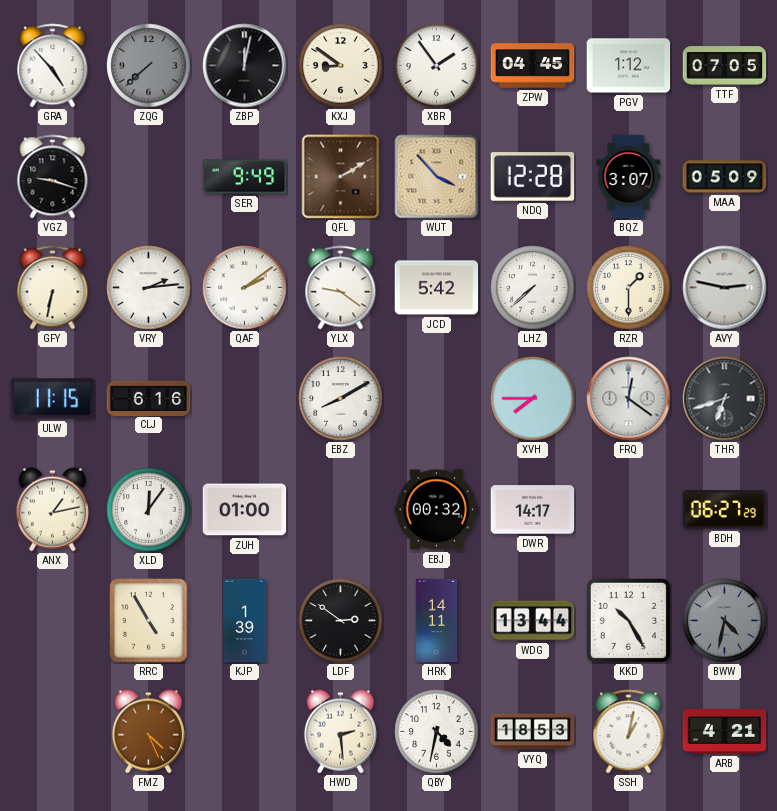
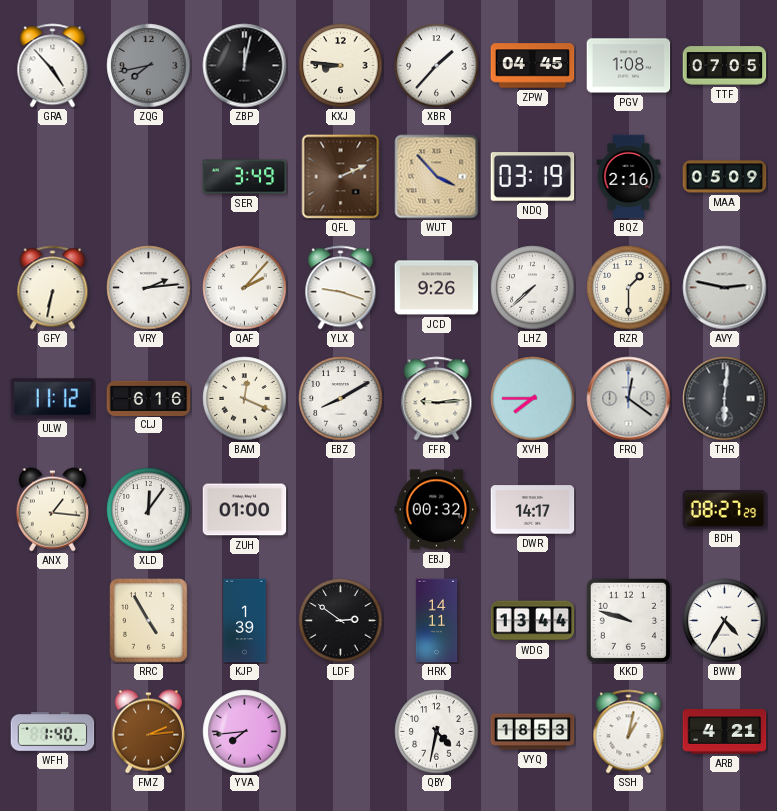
ZQG: 7:38 -> 7:43 (149, 66)
KXJ: 8:51 -> 8:46 (341, 66)
XBR: 1:54 -> 1:37 (437, 66)
PGV: 1:12 -> 1:08 (629, 66)
VGZ: 9:18 -> none (53, 177)
SER: 9:49 -> 3:49 (245, 177)
QFL: 2:10 -> 2:11 (341, 177)
NDQ: 12:28 -> 03:19 (533, 177)
BQZ: 3:07 -> 2:16 (629, 177)
QAF: 2:09 -> 2:07 (245, 288)
YLX: 9:21 -> 9:18 (341, 288)
JCD: 5:42 -> 9:26 (437, 288)
ULW: 11:15 -> 11:12 (53, 399)
BAM: none -> 12:19 (245, 399)
FFR: none -> 9:14 (437, 399)
THR: 6:42 -> 6:01 (725, 399)
ANX: 1:13 -> 1:16 (52, 510)
BDH: 06:27 -> 08:27 (725, 510)
KKD: 10:25 -> 9:48 (628, 620)
BWW: 4:32 -> 4:35 (725, 621)
BWW dial: grey -> white (725, 621)
WFH: none -> 1:40 (53, 732)
FMZ: 4:26 -> 2:14 (148, 732)
YVA: none -> 7:44 (245, 732)
HWD: 2:29 -> none (340, 732)
